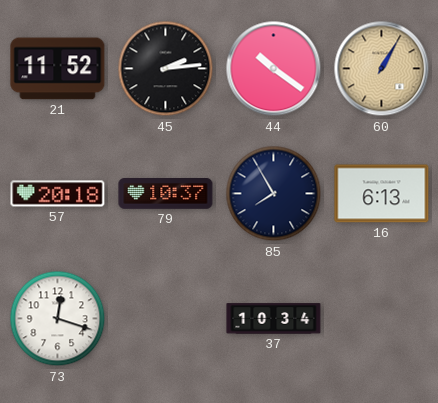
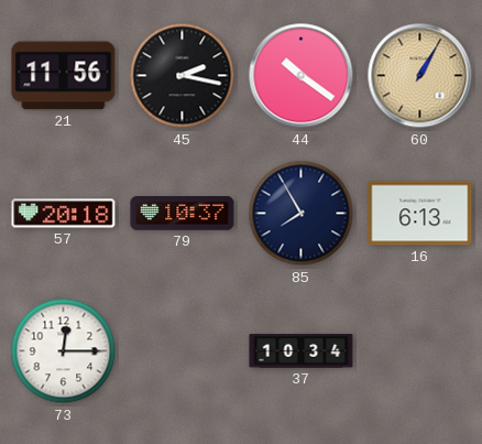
21: 11:52 -> 11:56 (64, 76)
45: 2:14 -> 2:17 (183, 76)
73: 12:18 -> 12:15 (64, 351)
